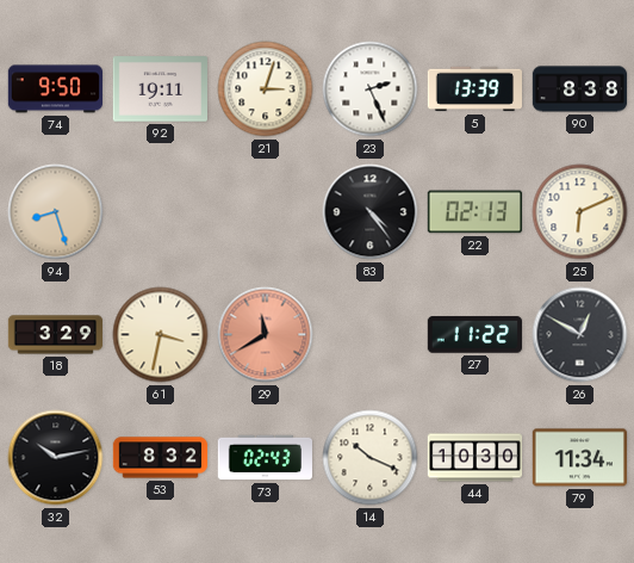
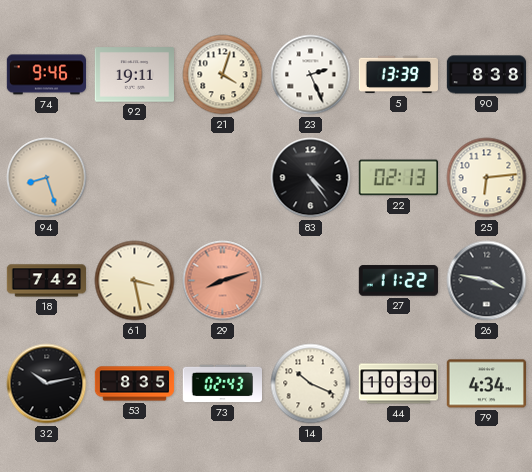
74: 9:50 -> 9:46 (46, 75)
21: 3:03 -> 4:03 (223, 75)
25: 6:11 -> 6:14 (487, 178)
18: 3:29 -> 7:42 (46, 281)
61: 3:32 -> 3:28 (135, 281)
29: 11:40 -> 8:12 (223, 281)
26: 12:50 -> 3:47 (487, 281)
53: 8:32 -> 8:35 (135, 384)
79: 11:34 -> 4:34 (486, 384)
